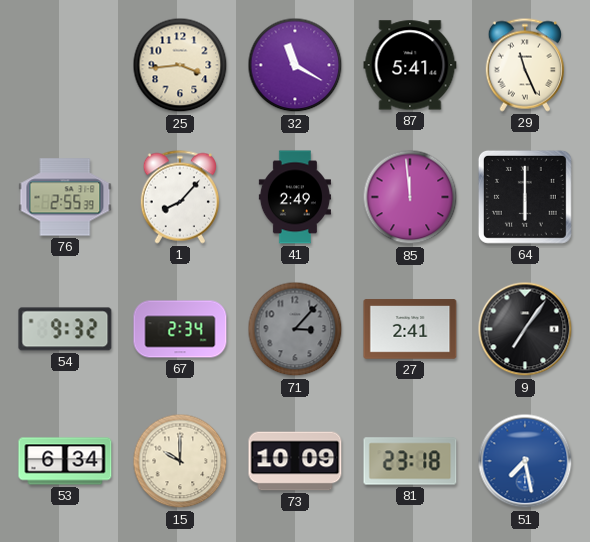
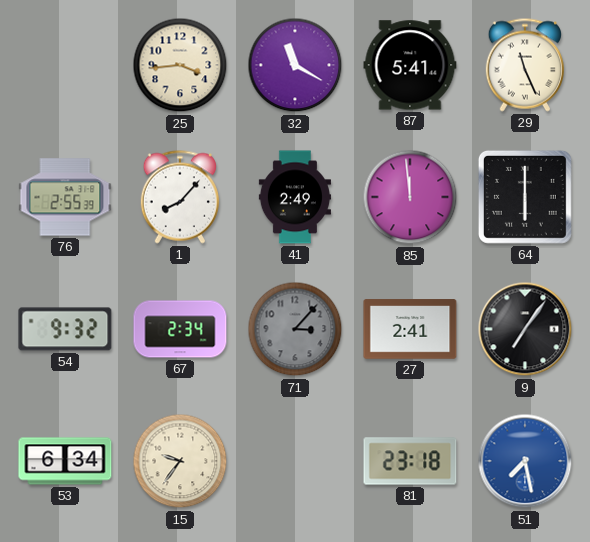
15: 10:00 -> 9:36 (180, 461)
73: 10:09 -> none (295, 461)
